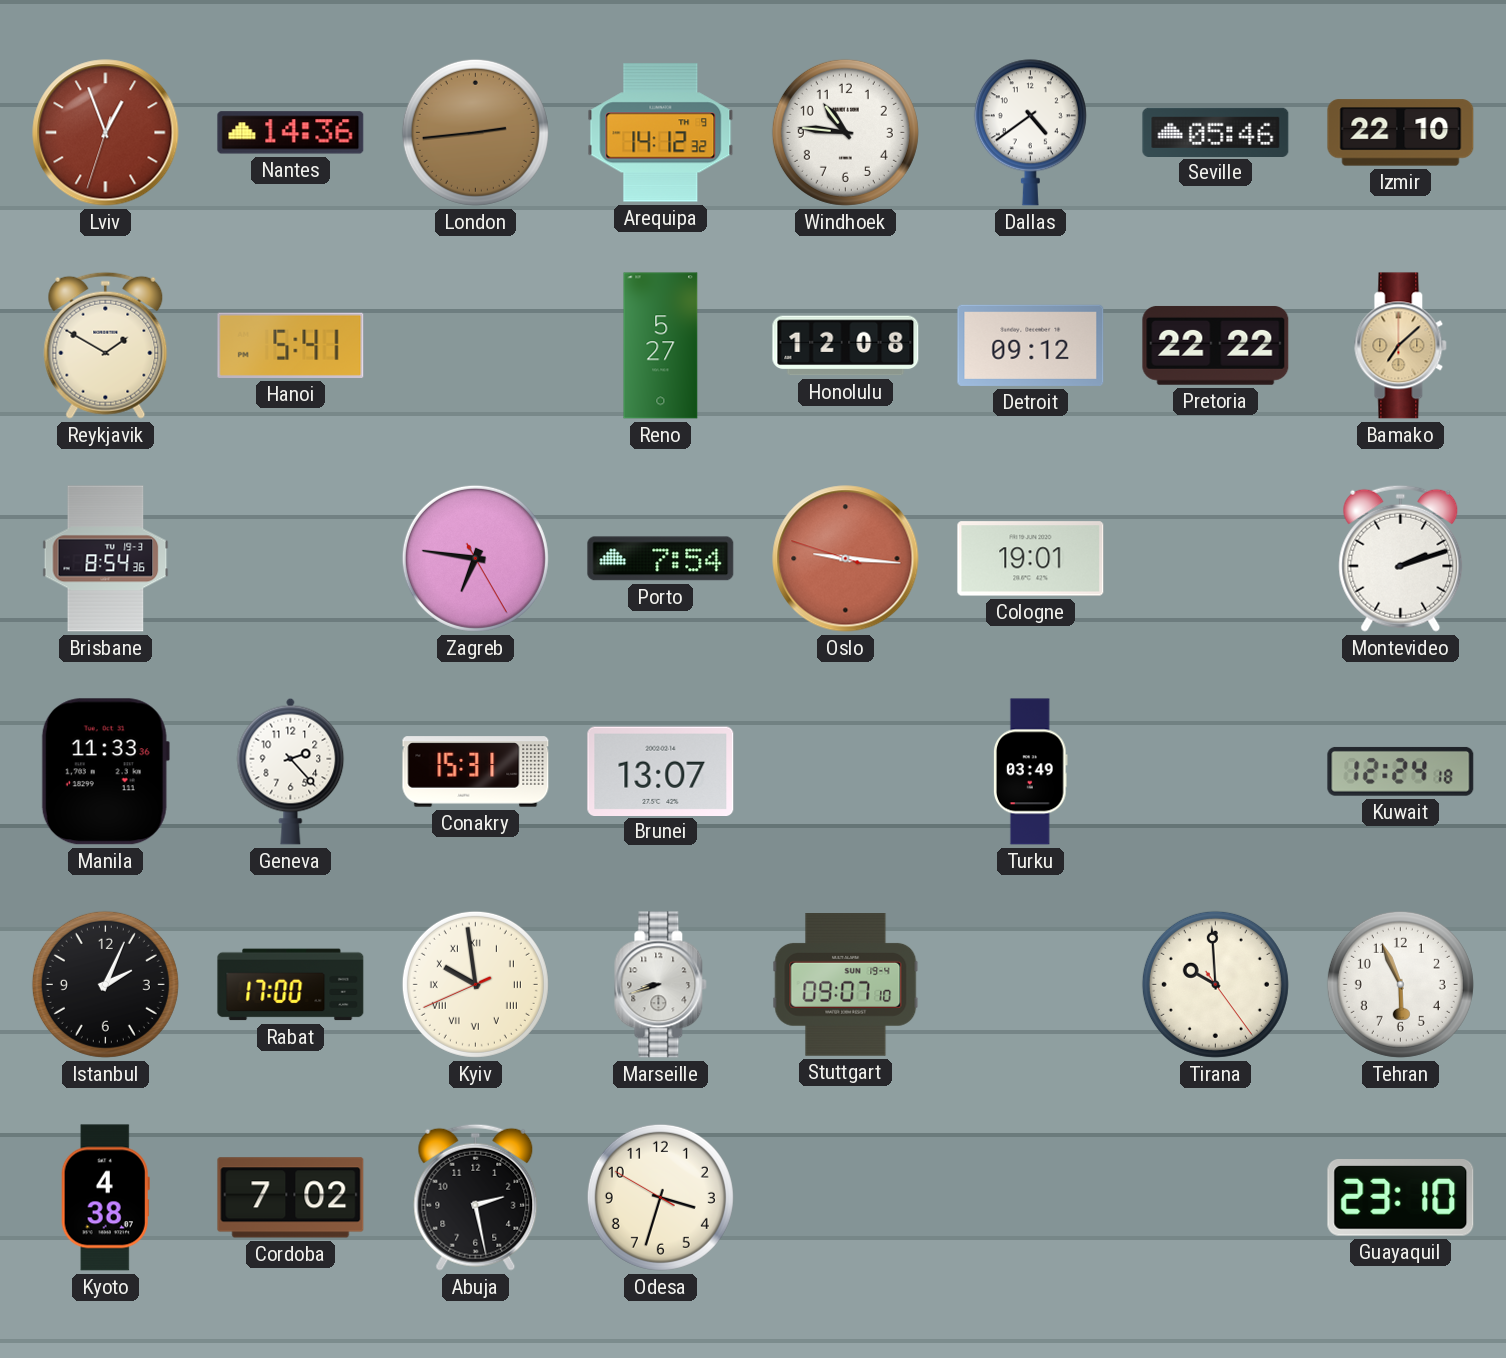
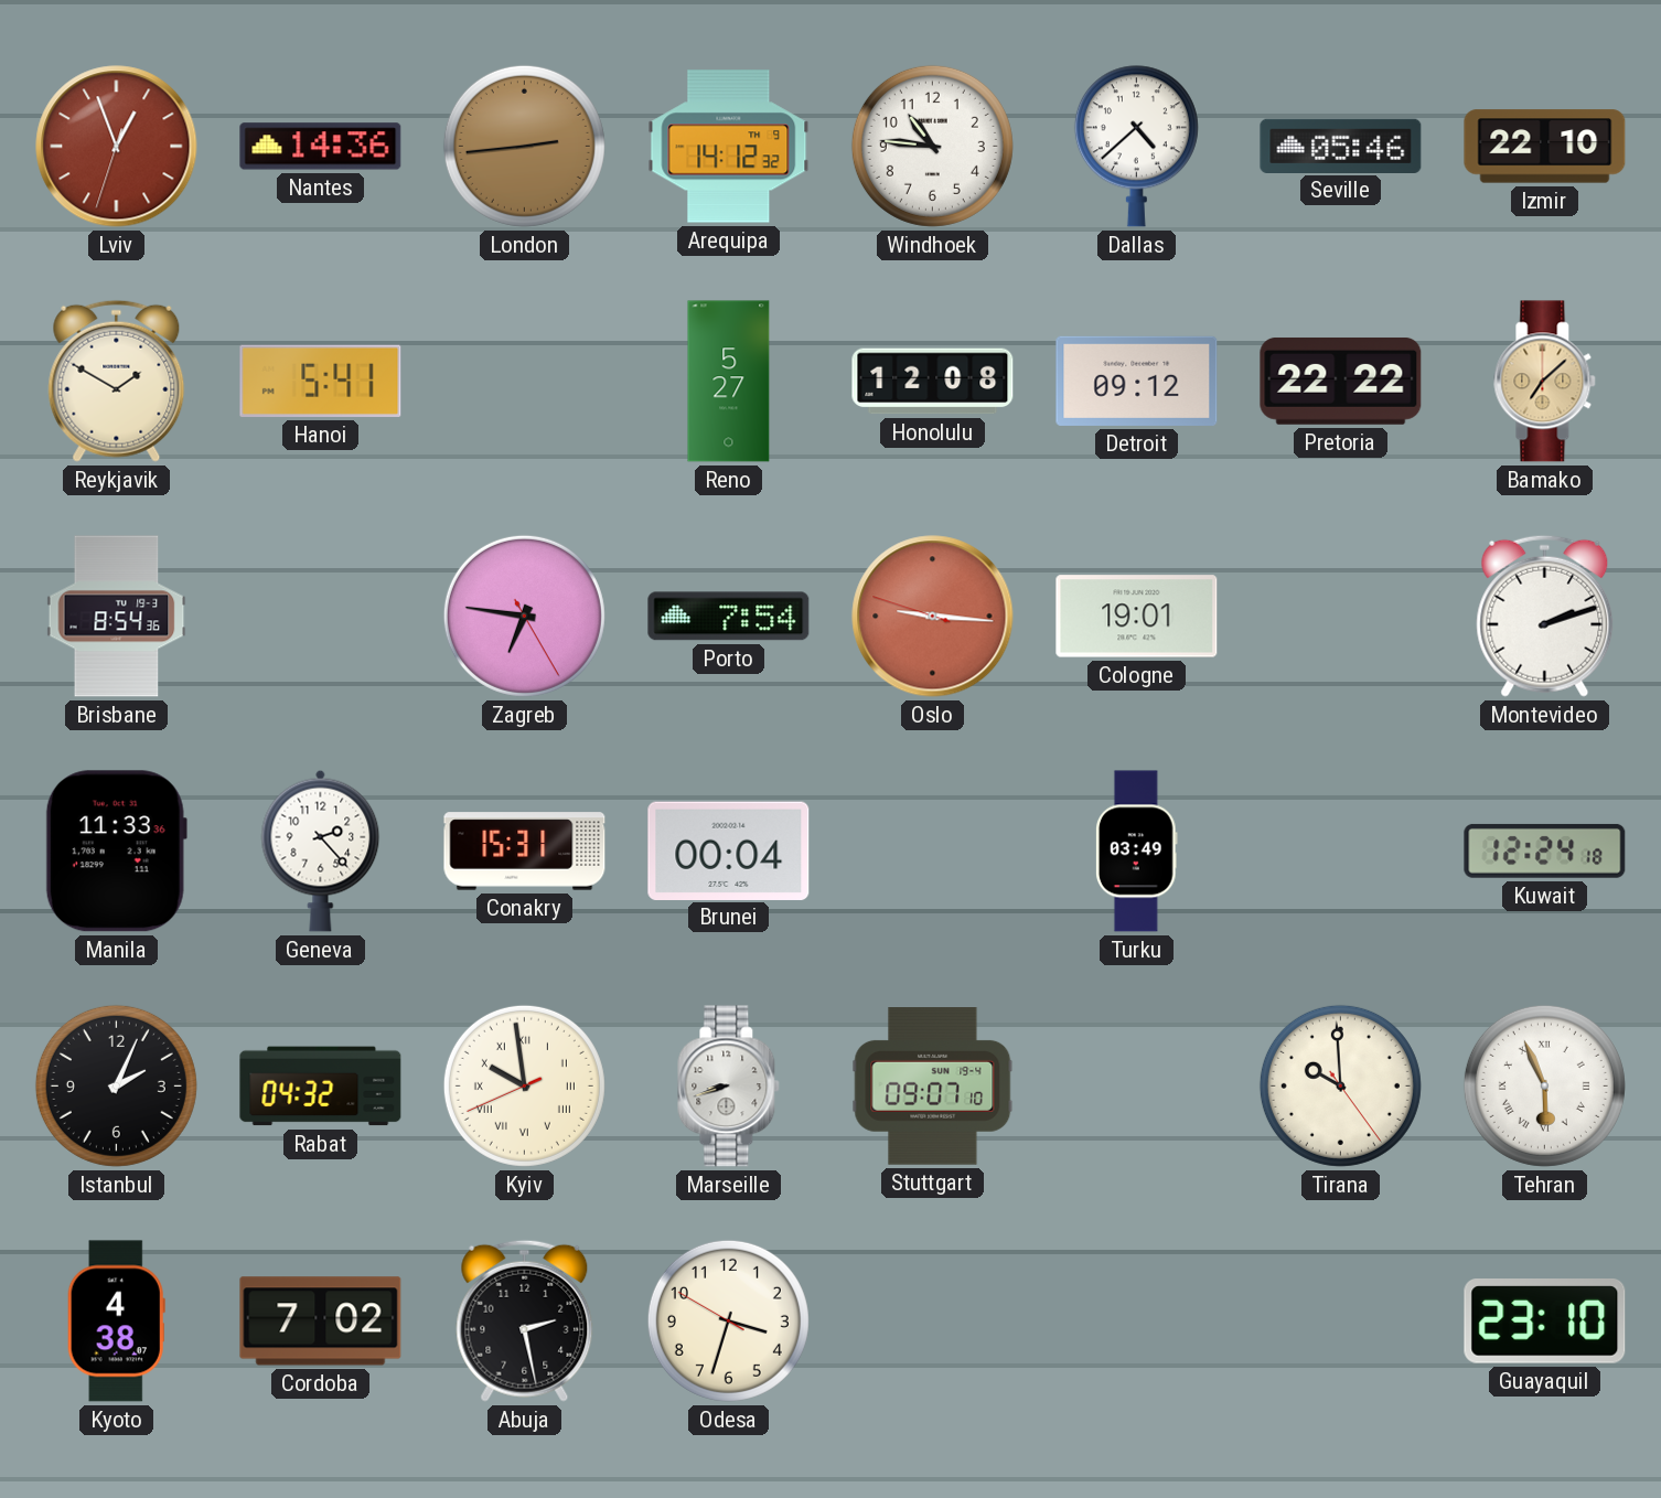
Dallas: 4:39 -> 4:38 (1136, 147)
Brunei: 13:07 -> 00:04 (729, 850)
Rabat: 17:00 -> 04:32 (321, 1087)
Tehran numerals: Arabic -> Roman (1544, 1085)
